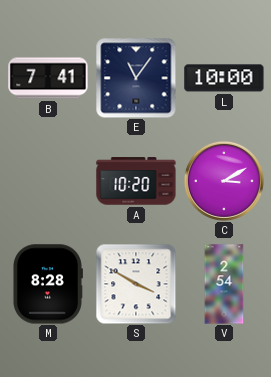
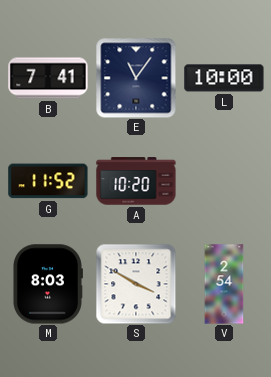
G: none -> 11:52 (48, 181)
C: 3:10 -> none (224, 181)
M: 8:28 -> 8:03 (47, 284)
